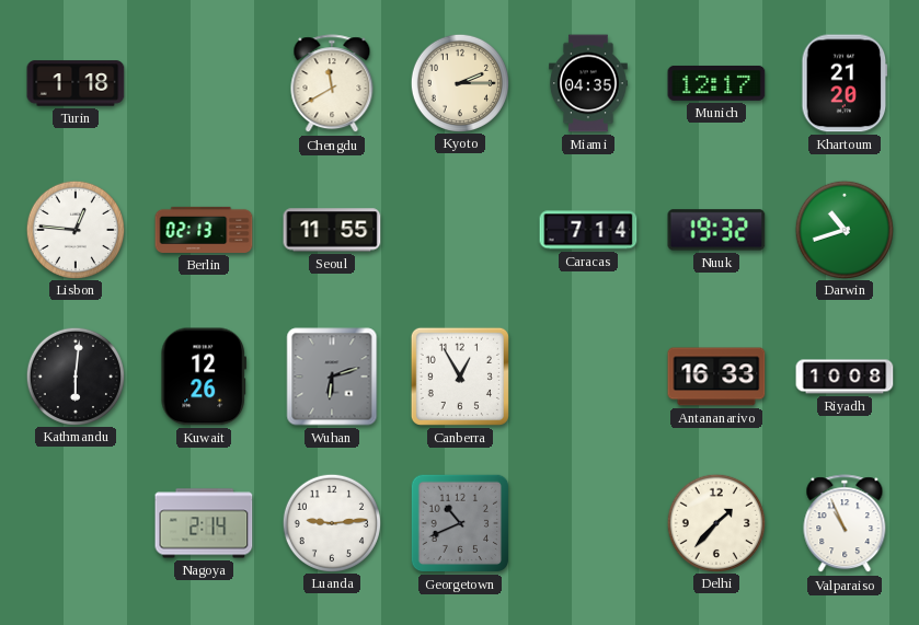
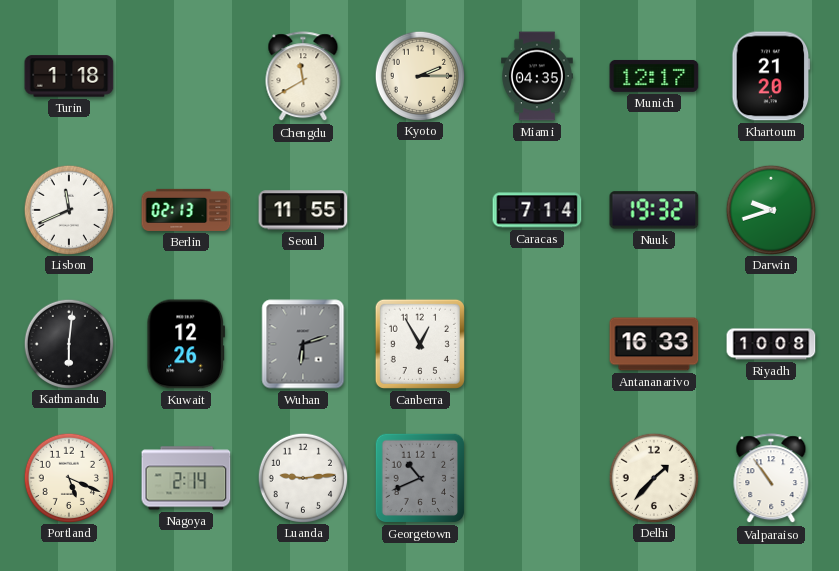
Lisbon: 12:46 -> 11:41 (68, 209)
Darwin: 10:42 -> 9:42 (770, 209)
Portland: none -> 5:19 (68, 477)
Valparaiso: 10:56 -> 10:54 (771, 479)
